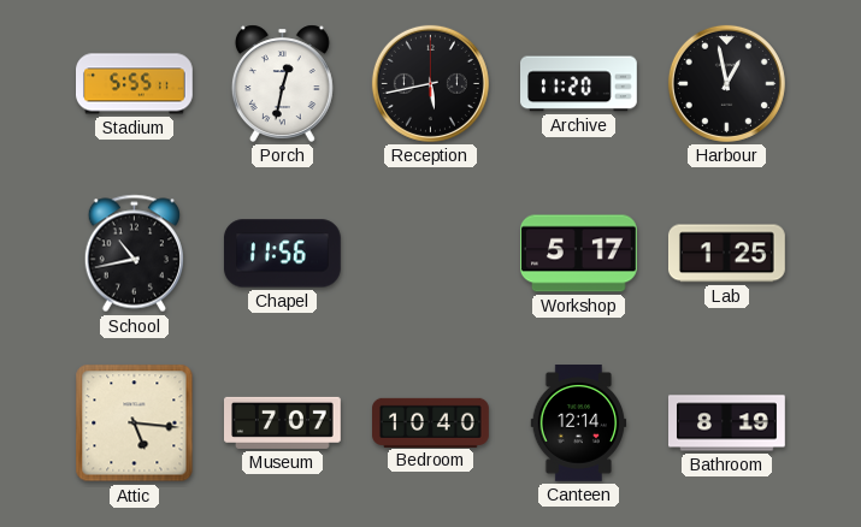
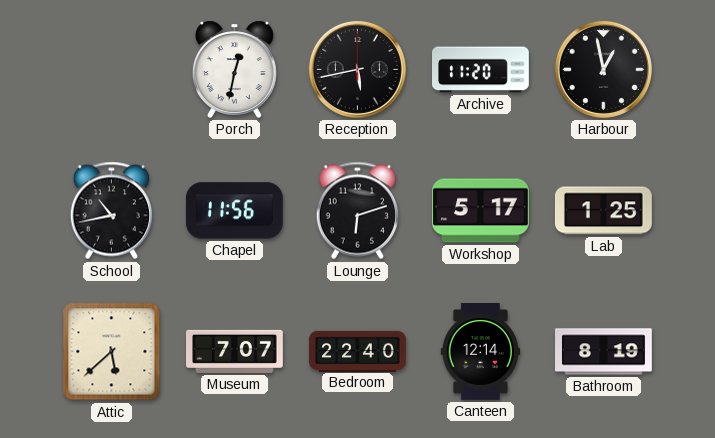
Stadium: 5:55 -> none (135, 84)
Lounge: none -> 6:12 (357, 211)
Attic: 5:16 -> 5:38 (112, 352)
Bedroom: 10:40 -> 22:40 (358, 351)
